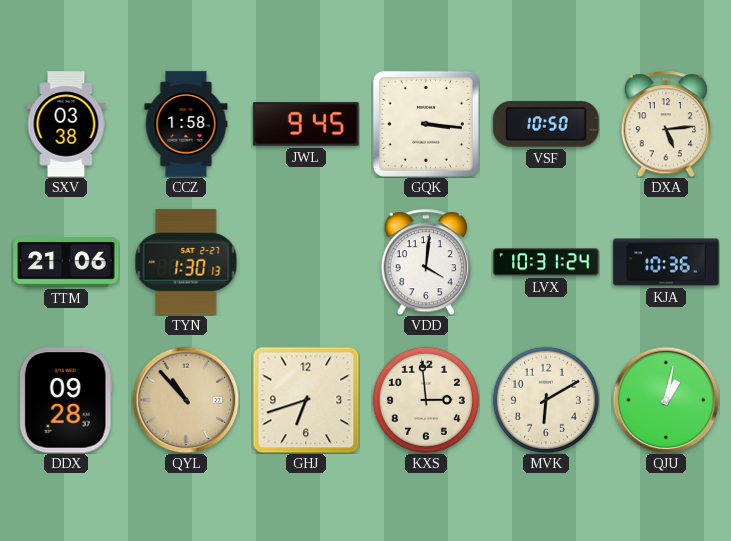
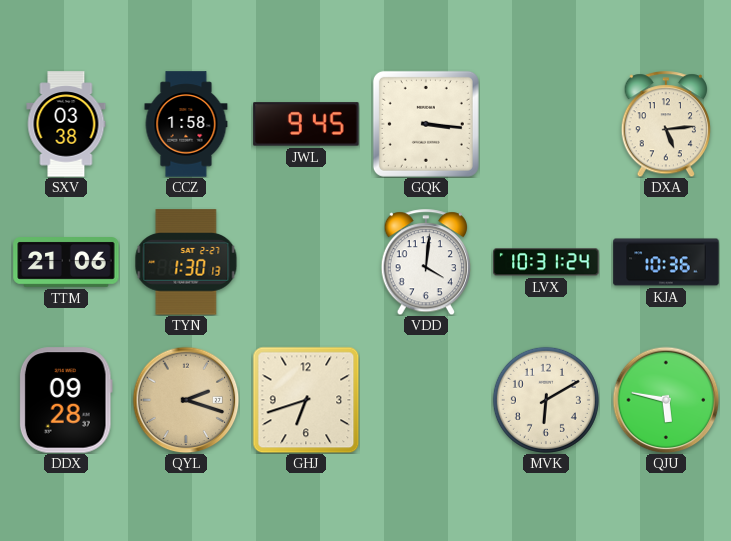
VSF: 10:50 -> none (546, 124)
QYL: 10:53 -> 2:18 (186, 400)
KXS: 2:59 -> none (426, 400)
QJU: 1:02 -> 5:47 (666, 400)
